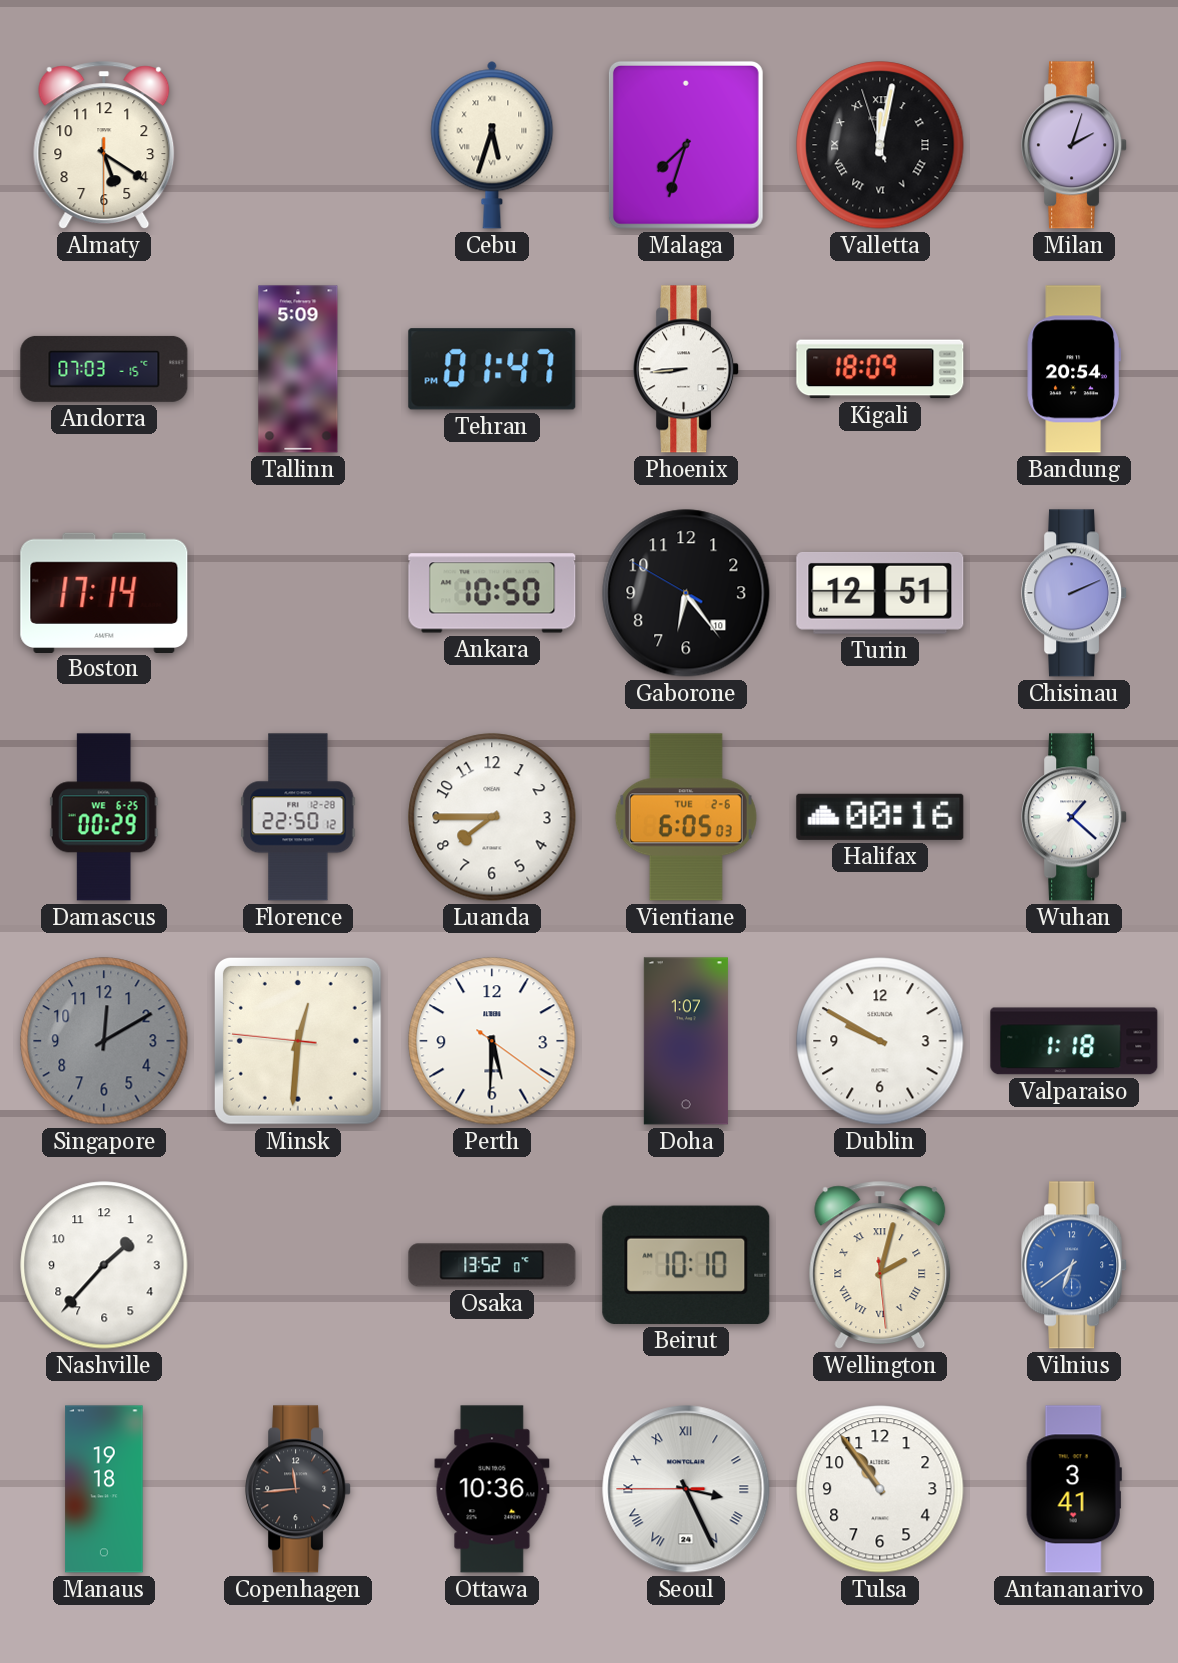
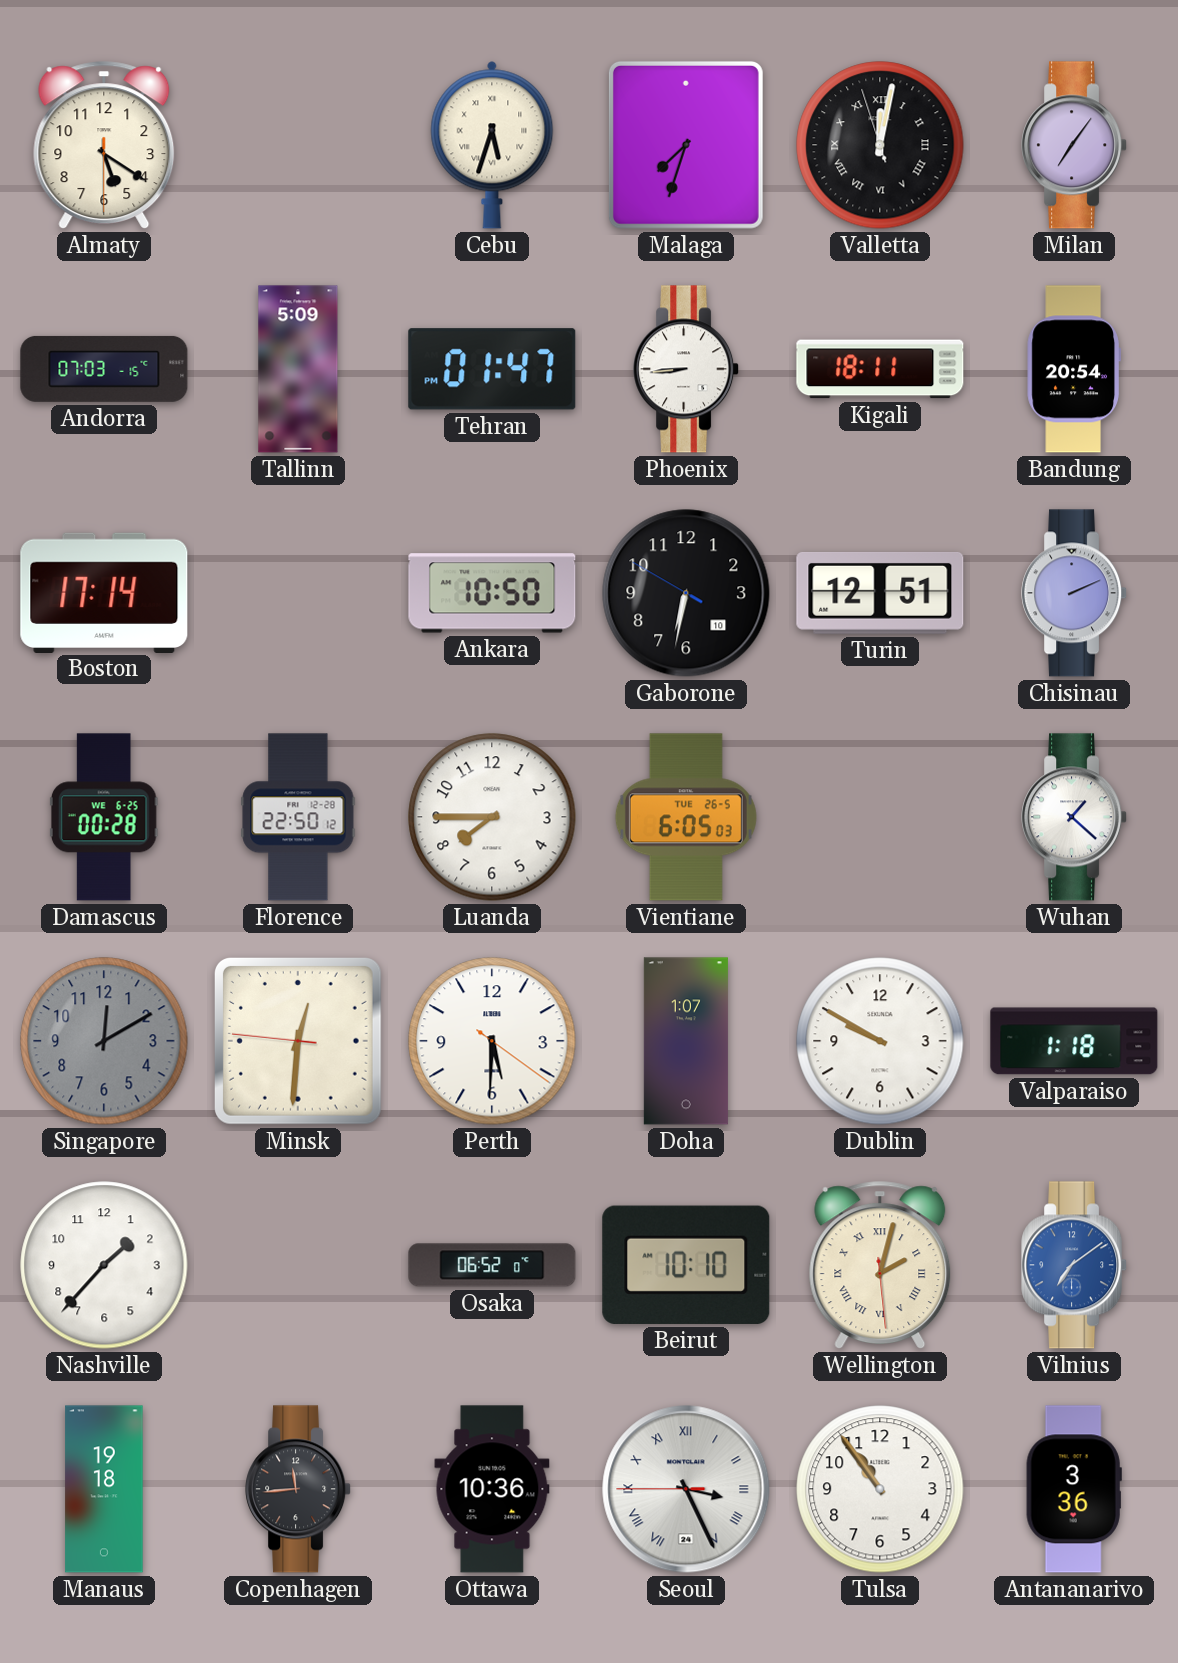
Milan: 2:03 -> 7:06 (1075, 145)
Kigali: 18:09 -> 18:11 (880, 369)
Gaborone: 6:23 -> 6:31 (686, 593)
Damascus: 00:29 -> 00:28 (104, 817)
Vientiane date: TUE 2-6 -> TUE 26-5 (686, 817)
Halifax: 00:16 -> none (880, 817)
Osaka: 13:52 -> 06:52 (492, 1265)
Vilnius: 6:39 -> 7:09 (1075, 1265)
Antananarivo: 3:41 -> 3:36 (1074, 1489)
